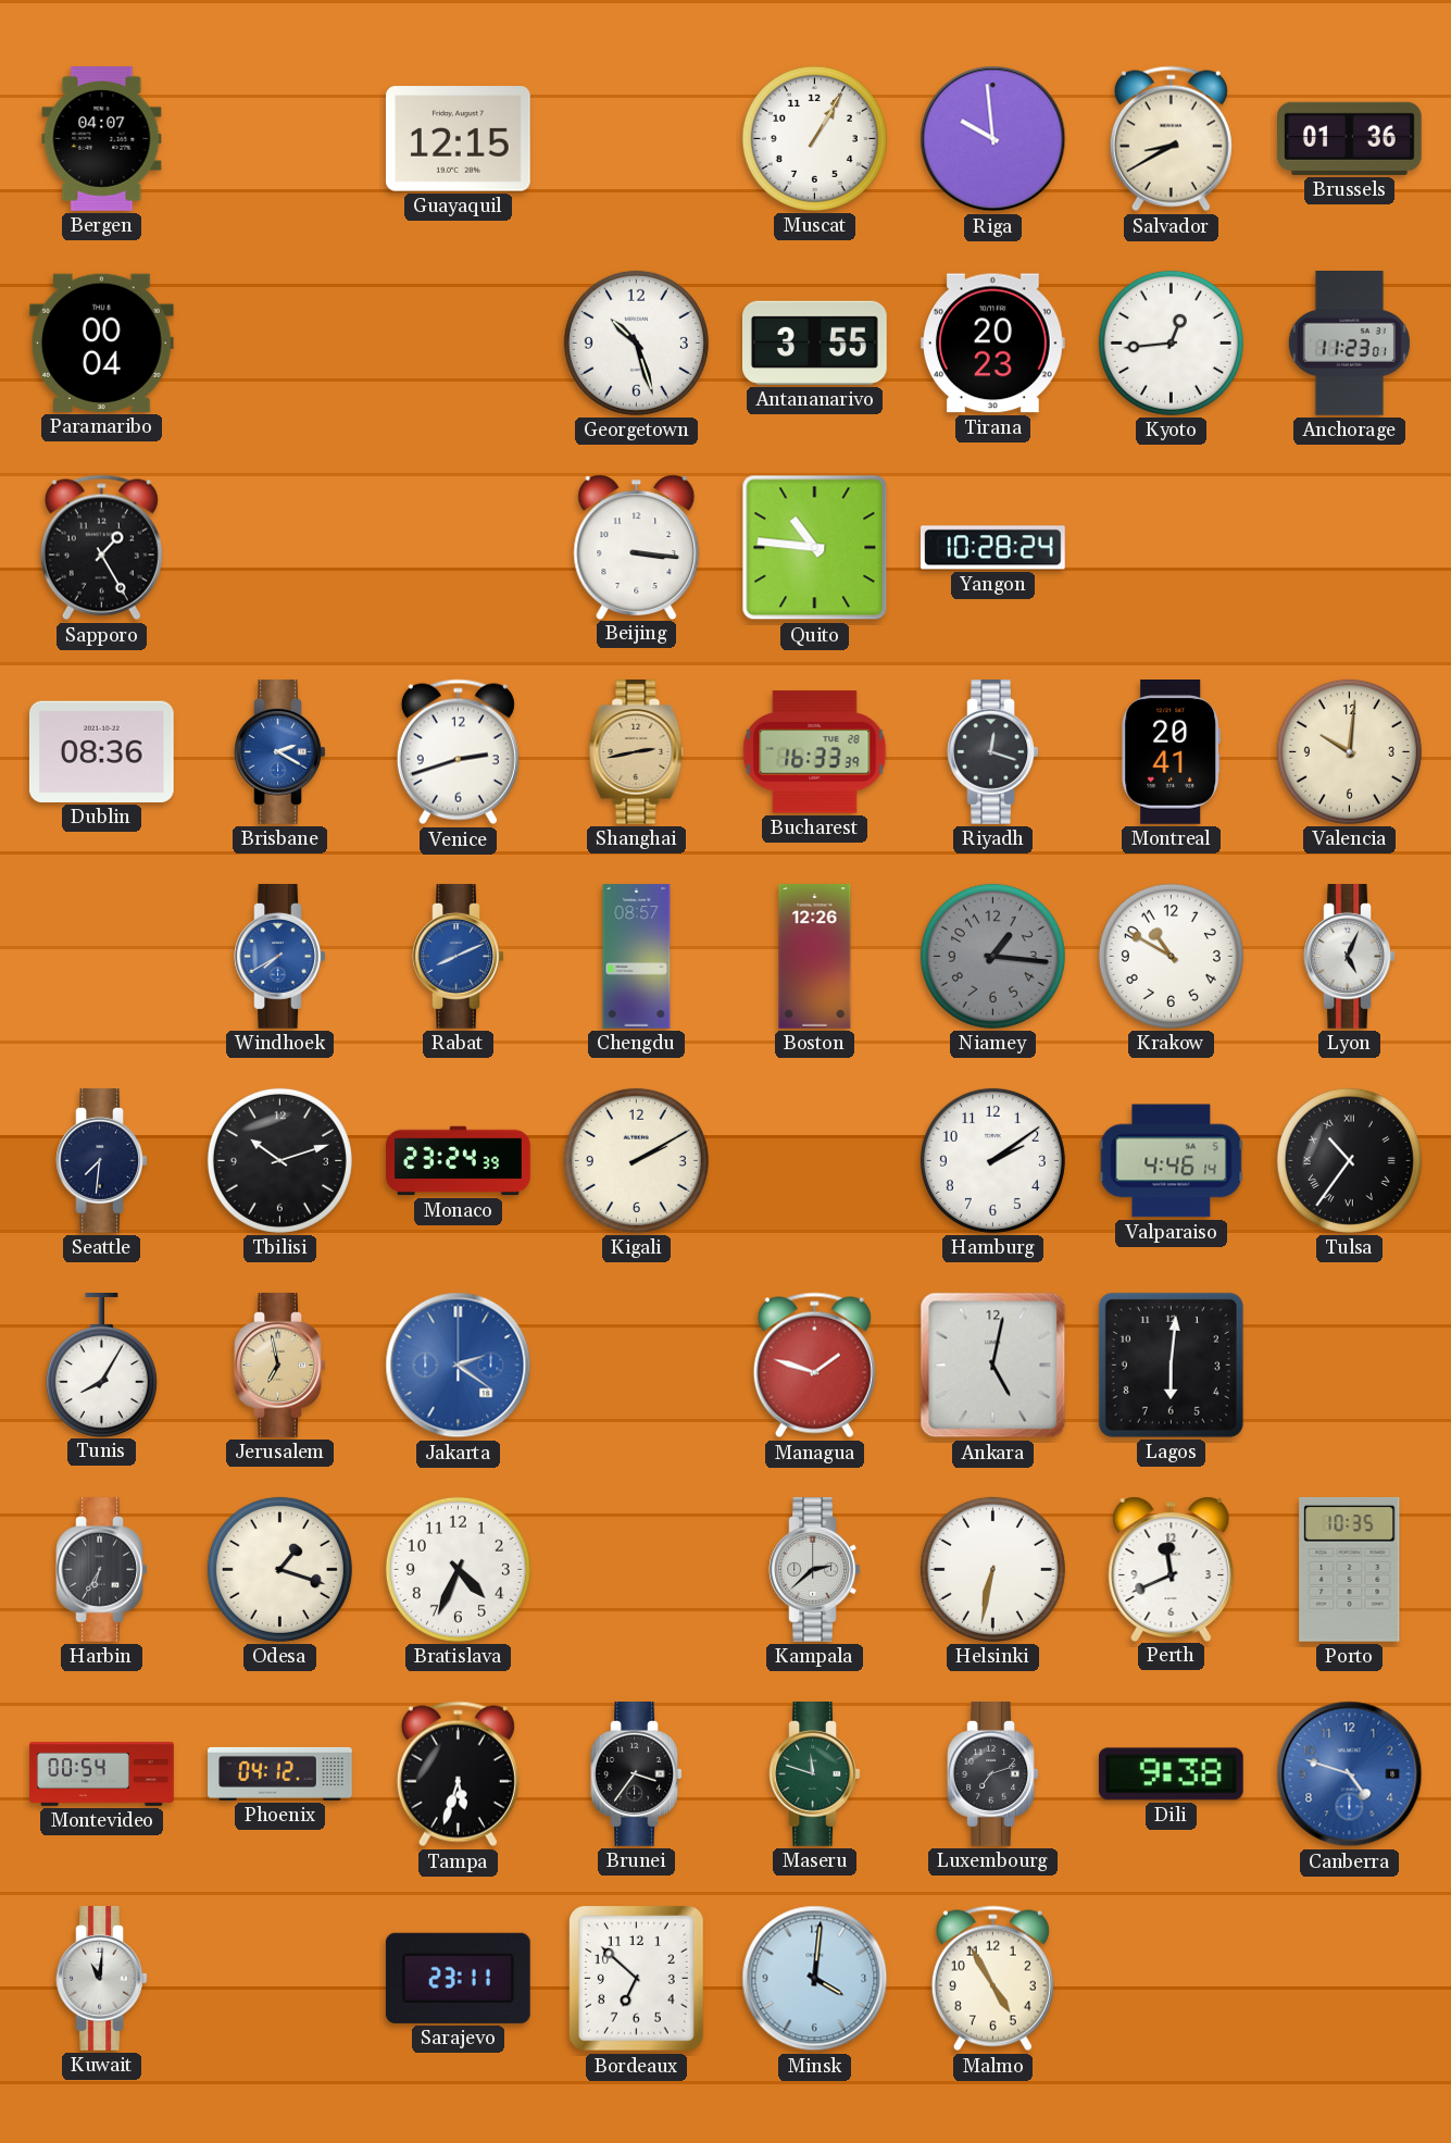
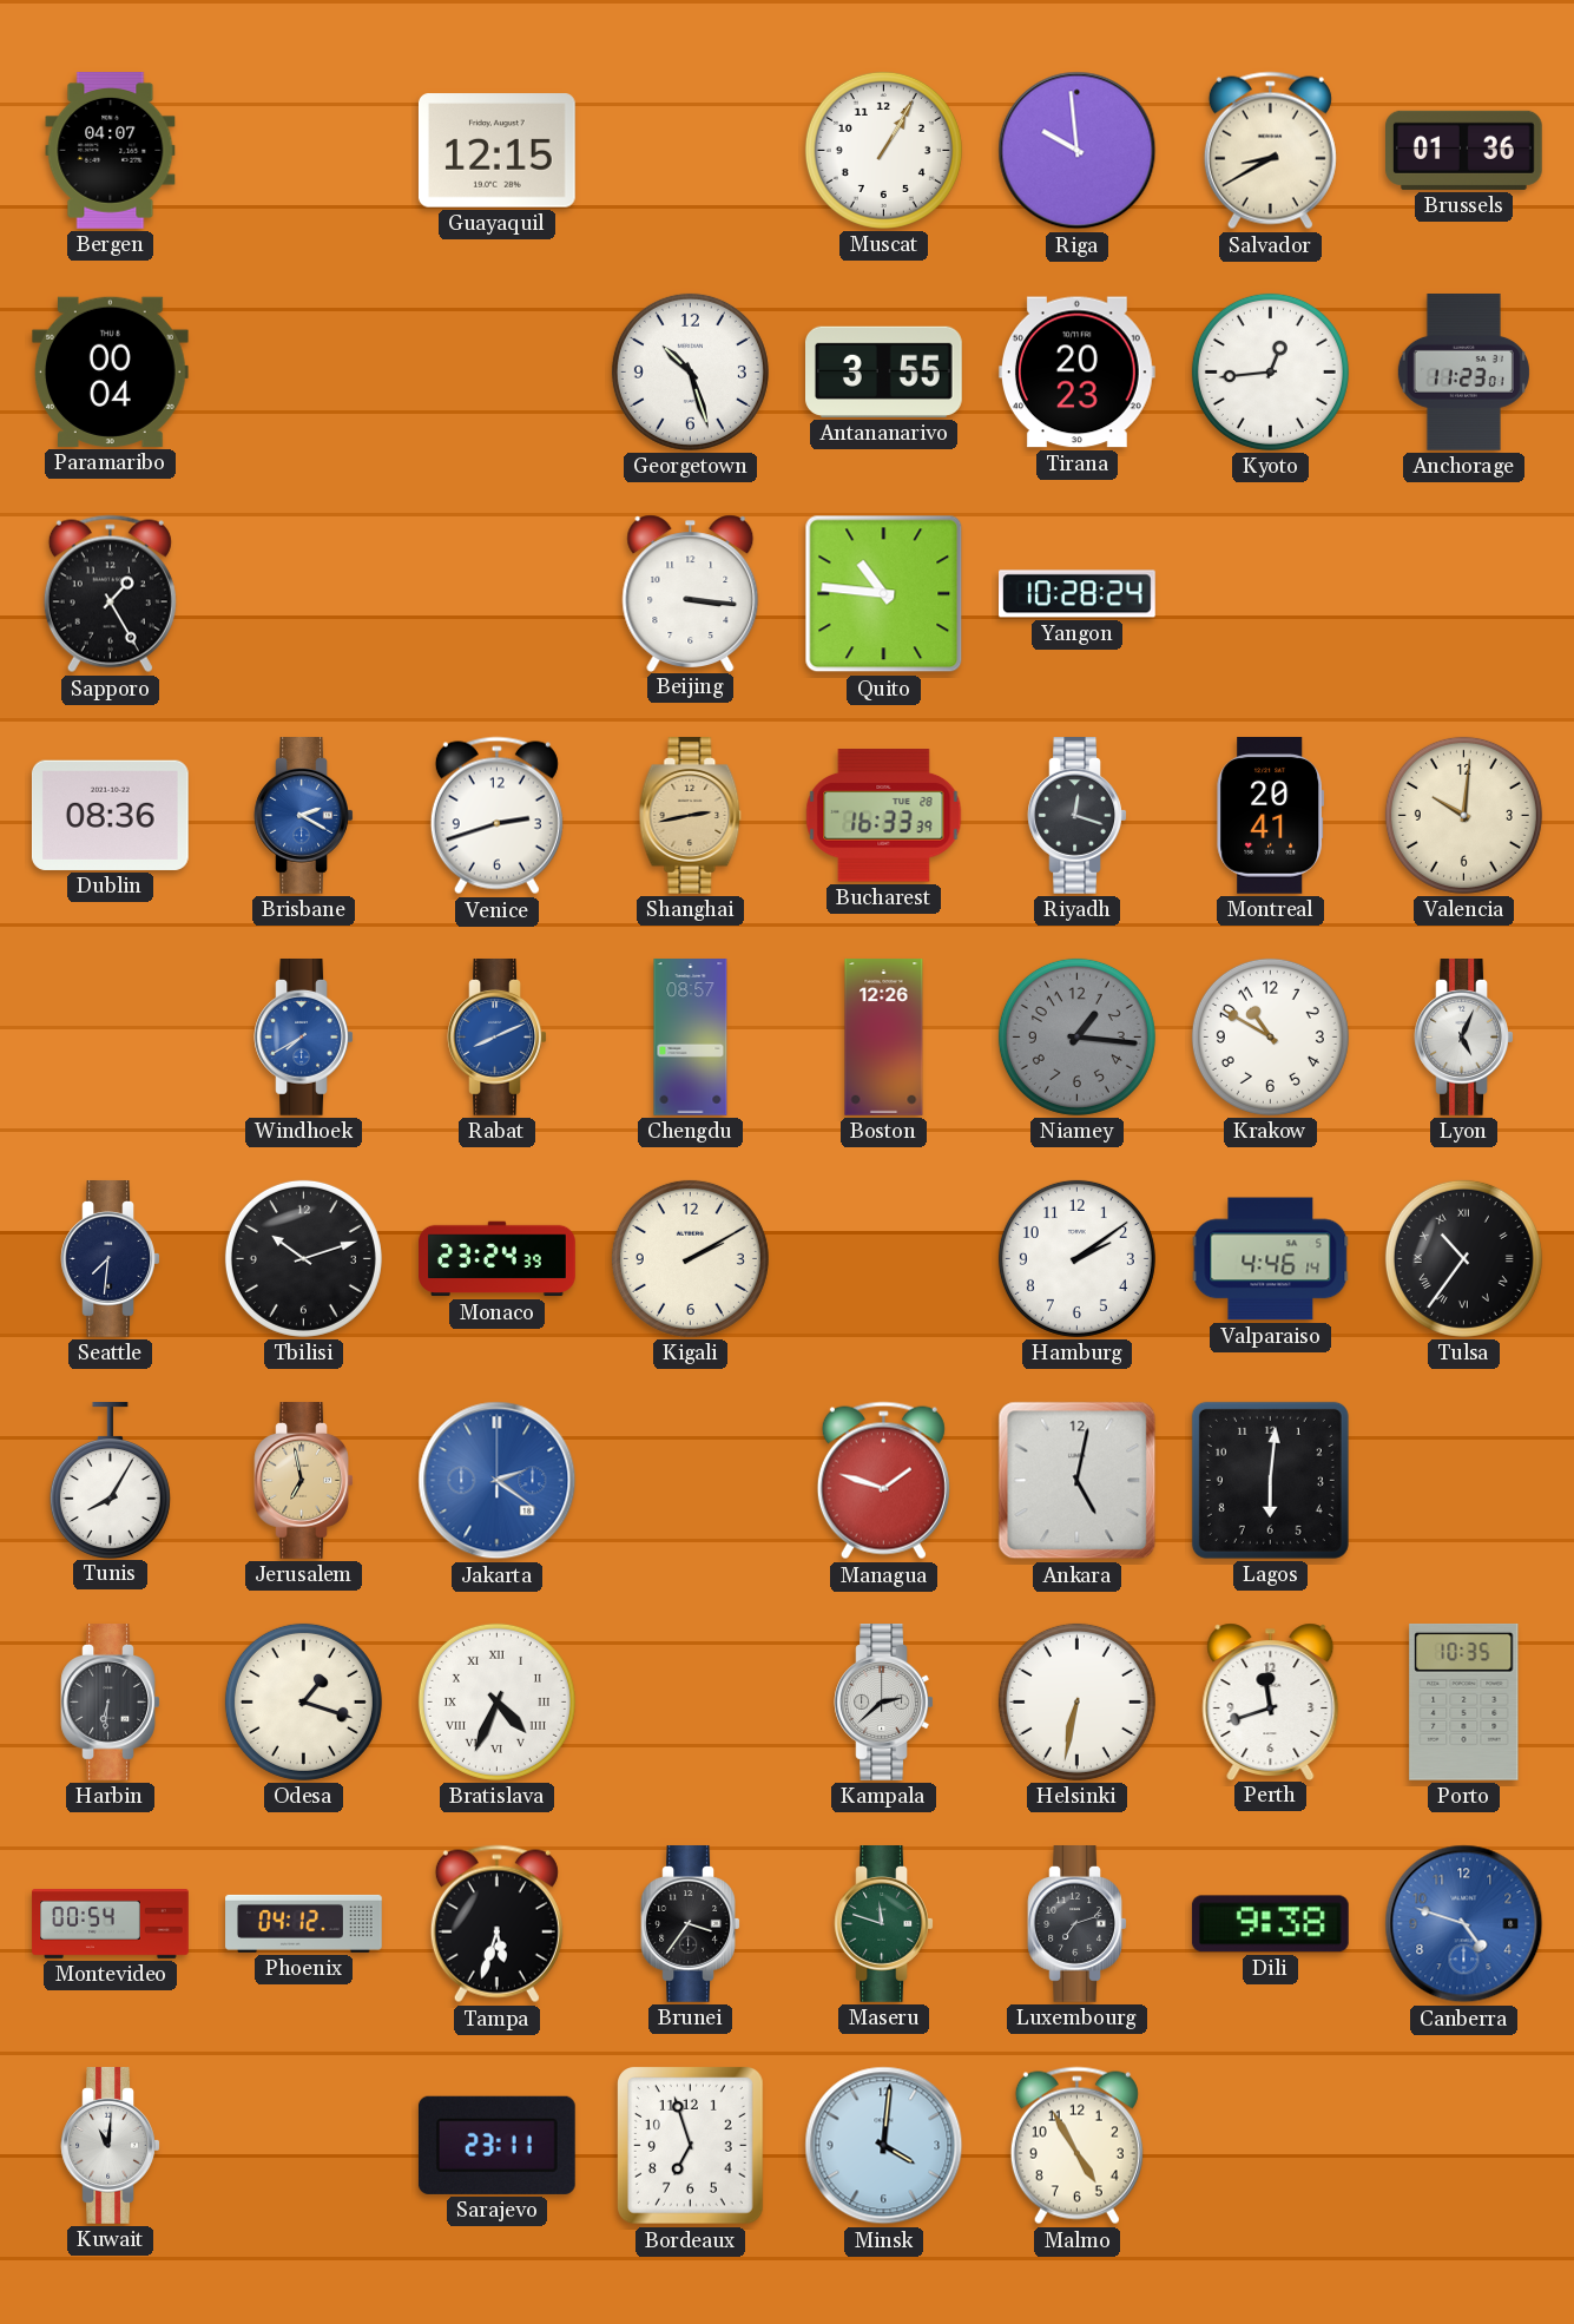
Harbin: 6:35 -> 6:31 (111, 1703)
Bratislava numerals: Arabic -> Roman (496, 1701)
Perth: 11:41 -> 11:42 (1271, 1701)
Bordeaux: 6:52 -> 6:57 (691, 2146)
